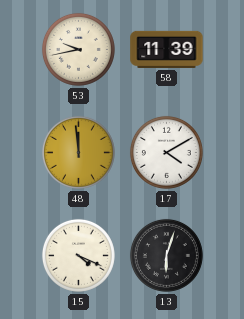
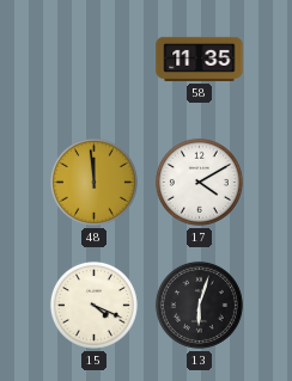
53: 9:43 -> none (78, 49)
58: 11:39 -> 11:35 (200, 59)
